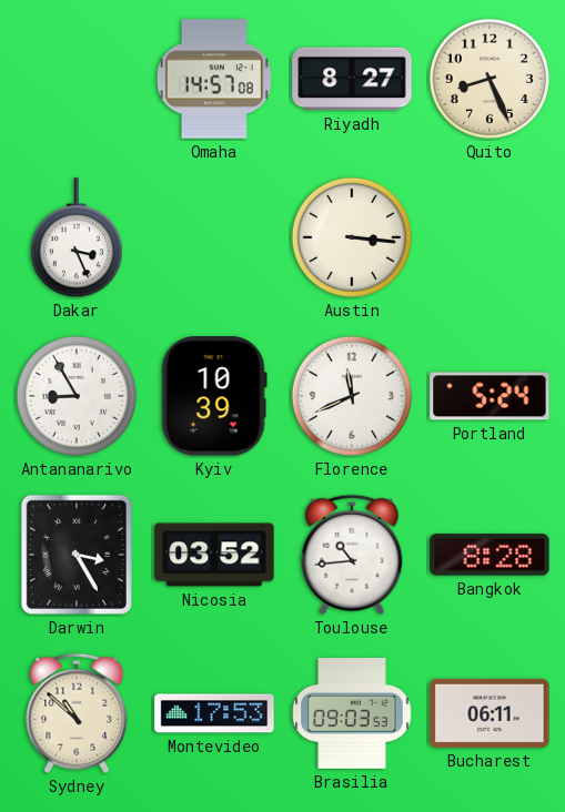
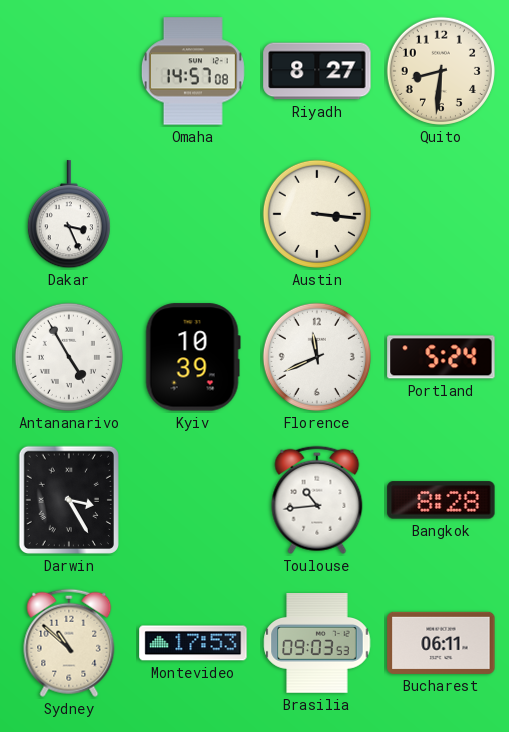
Quito: 8:26 -> 8:31 (441, 71)
Antananarivo: 8:55 -> 4:55 (69, 357)
Nicosia: 03:52 -> none (214, 555)
